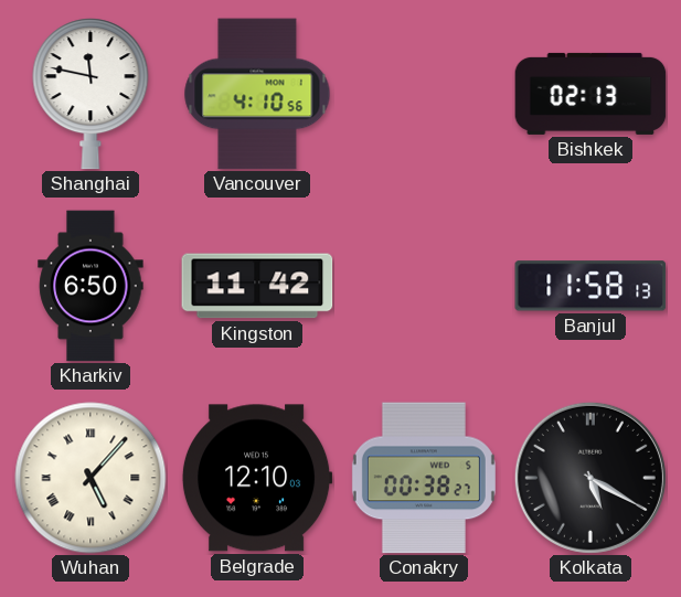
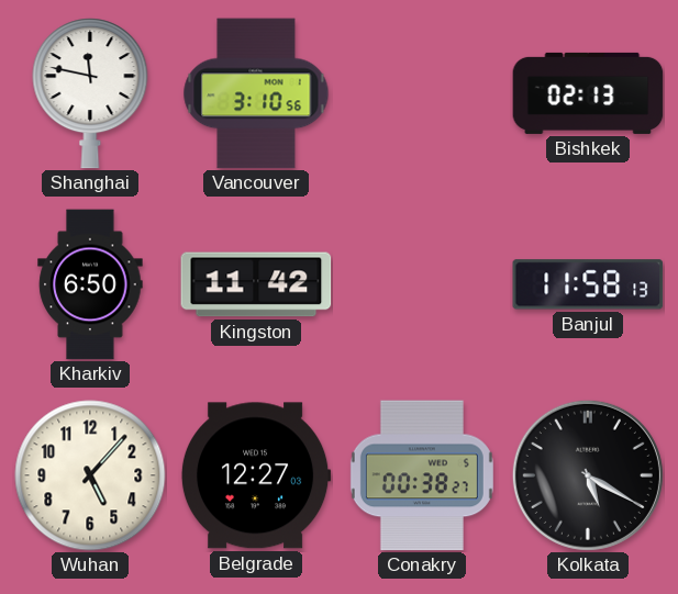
Vancouver: 4:10 -> 3:10 (256, 93)
Wuhan numerals: Roman -> Arabic (90, 475)
Belgrade: 12:10 -> 12:27 (256, 475)
